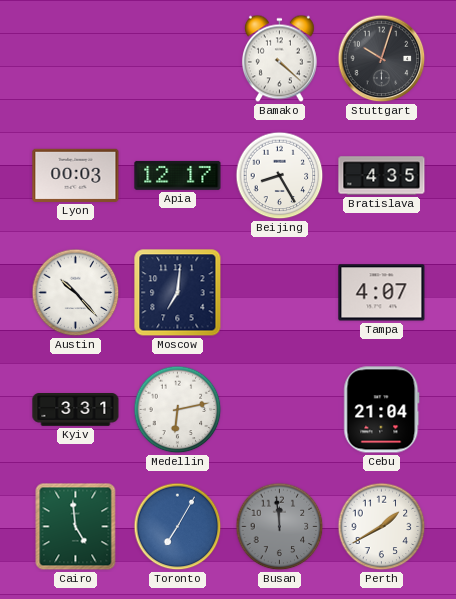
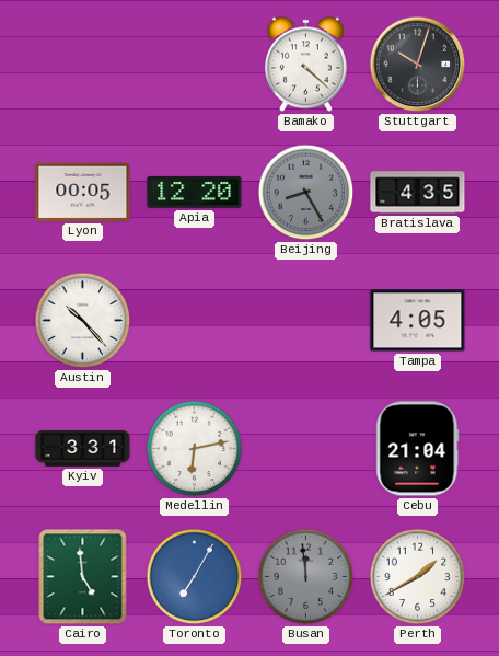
Lyon: 00:03 -> 00:05 (83, 192)
Apia: 12:17 -> 12:20 (195, 192)
Beijing dial: white -> grey (306, 193)
Moscow: 7:01 -> none (178, 293)
Tampa: 4:07 -> 4:05 (418, 321)
